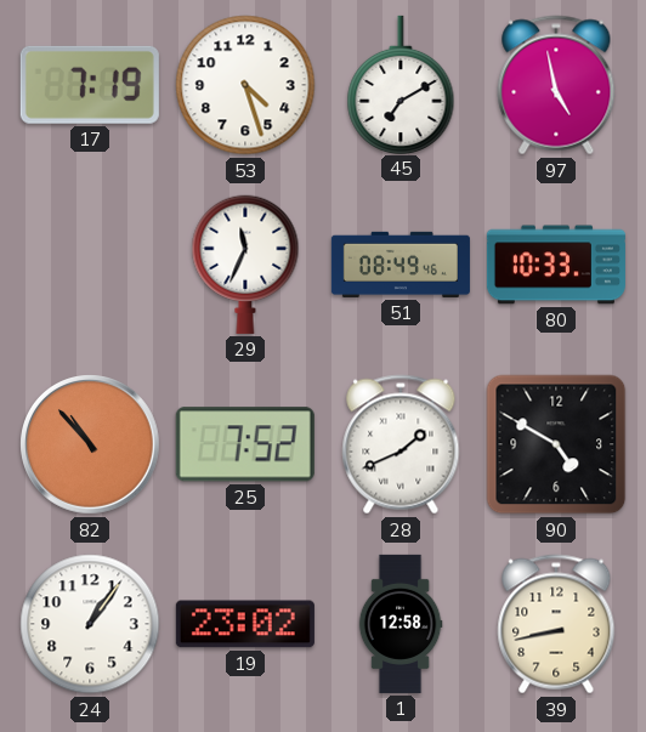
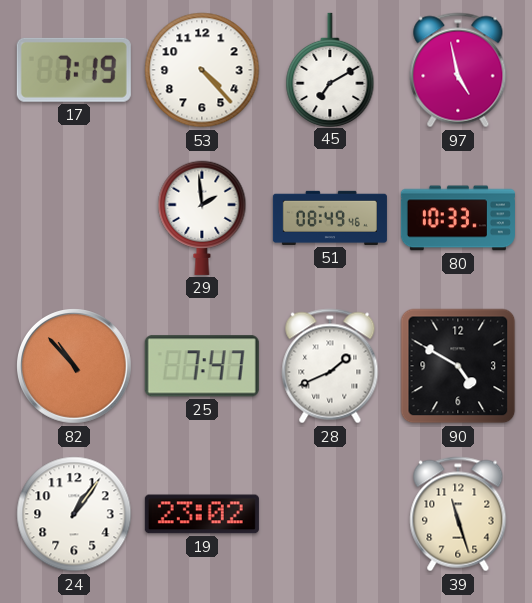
53: 4:27 -> 4:23 (202, 70)
29: 11:34 -> 1:59 (202, 218)
25: 7:52 -> 7:47 (202, 366)
1: 12:58 -> none (401, 624)
39: 8:43 -> 11:27 (458, 514)
